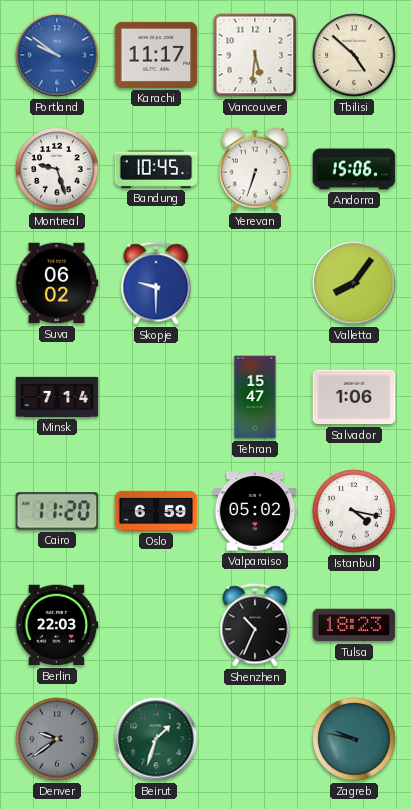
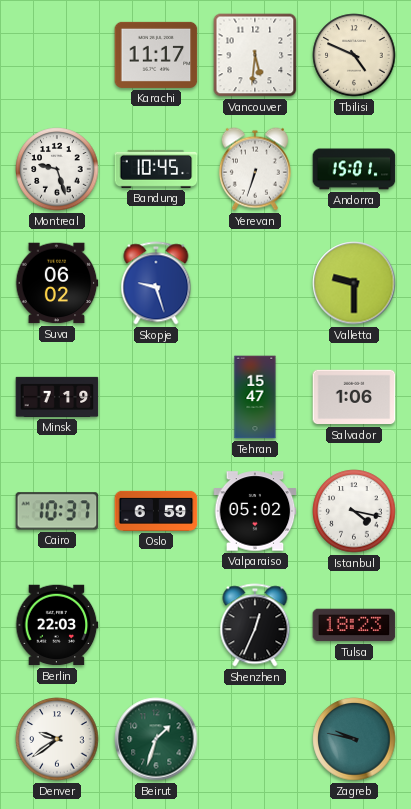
Portland: 9:51 -> none (57, 55)
Tbilisi: 4:52 -> 4:49 (354, 55)
Andorra: 15:06 -> 15:01 (354, 169)
Skopje: 9:30 -> 9:27 (156, 283)
Valletta: 8:06 -> 9:30 (354, 283)
Minsk: 7:14 -> 7:19 (57, 397)
Cairo: 11:20 -> 10:37 (57, 511)
Shenzhen: 10:34 -> 12:34 (255, 625)
Denver dial: grey -> white (57, 739)
